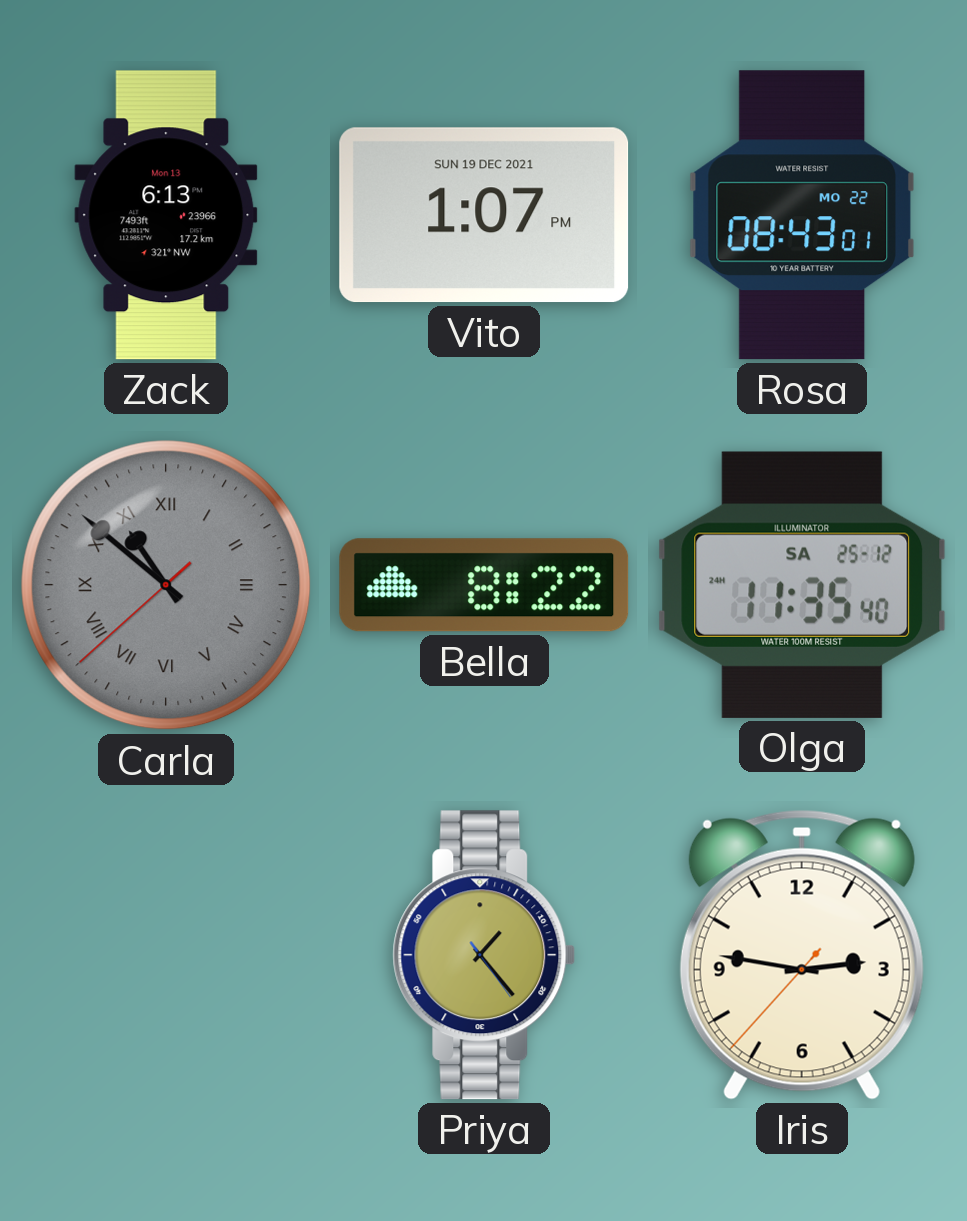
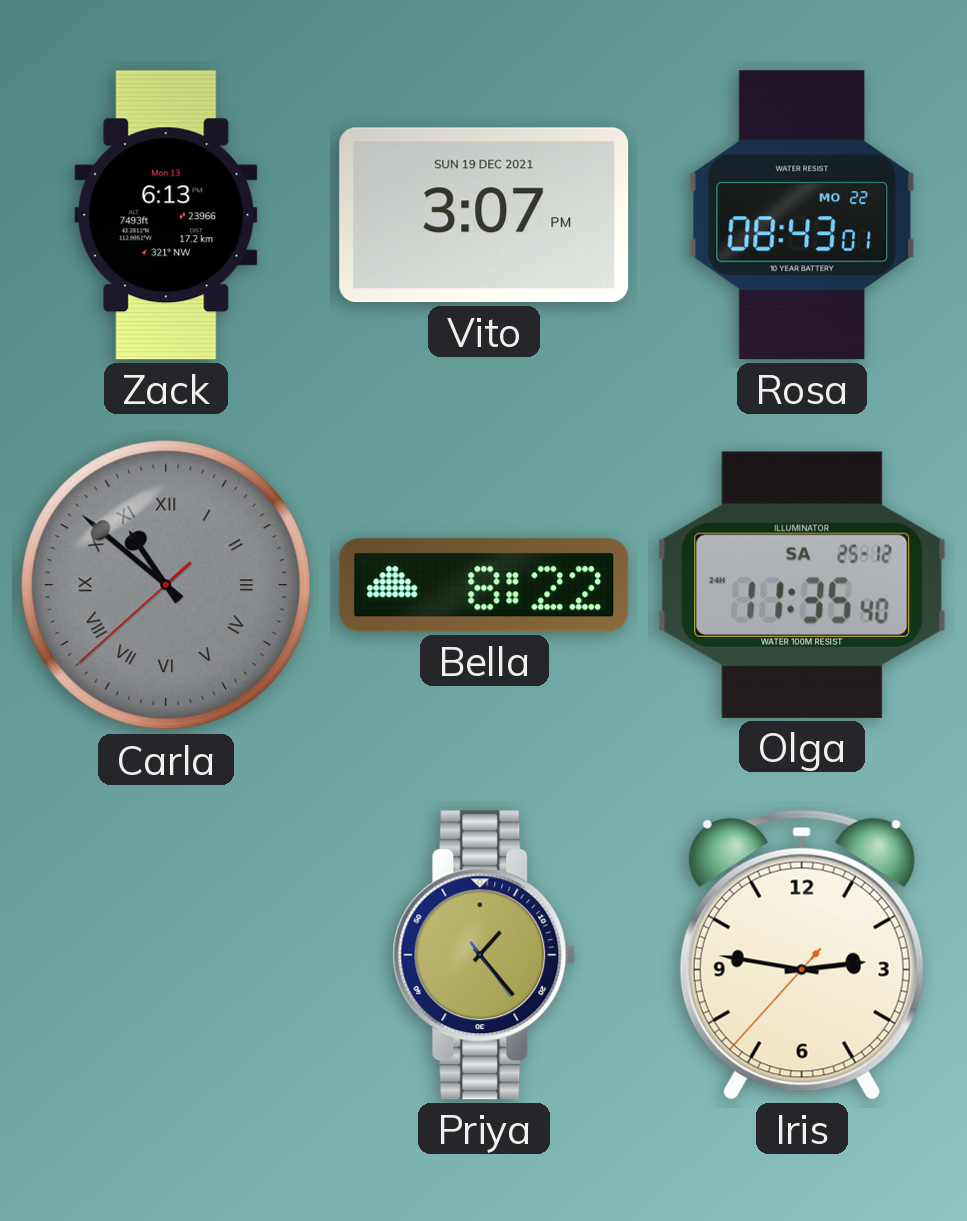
Vito: 1:07 -> 3:07 (484, 215)
